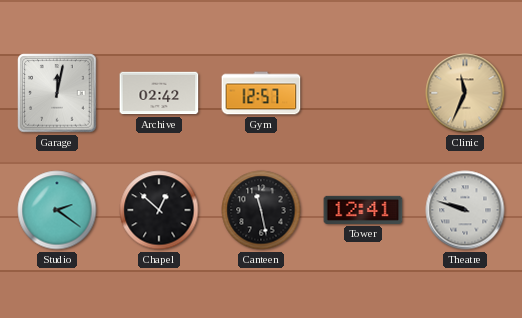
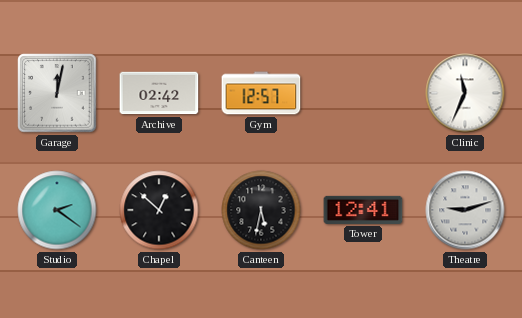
Clinic dial: champagne -> white (465, 93)
Canteen: 11:28 -> 5:32 (261, 210)
Theatre: 9:48 -> 9:12 (465, 210)
